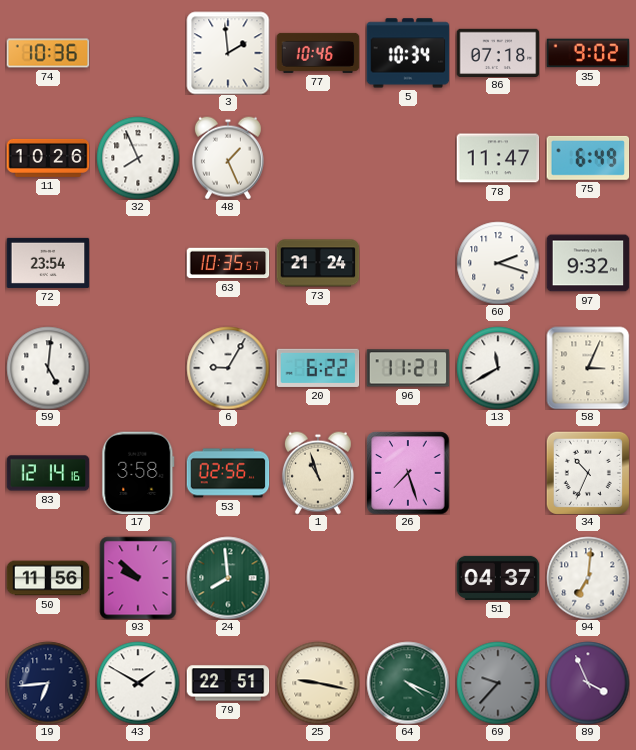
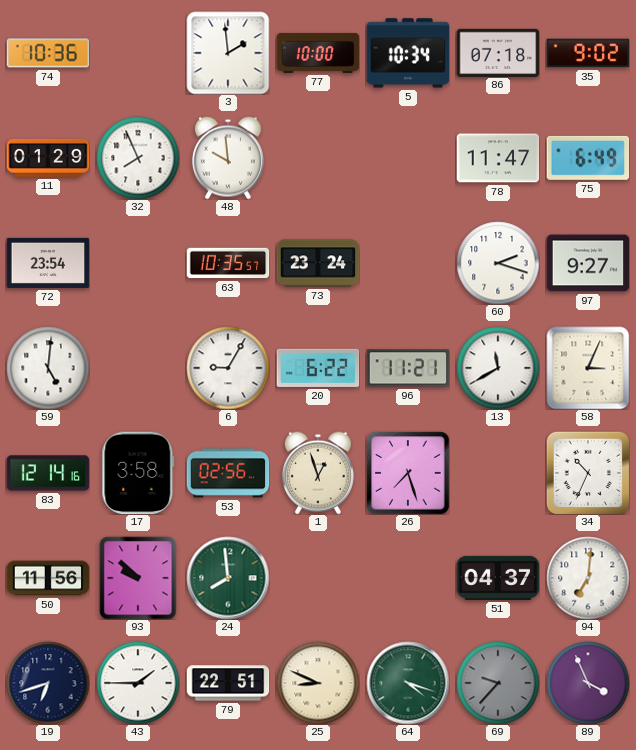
77: 10:46 -> 10:00 (318, 53)
11: 10:26 -> 01:29 (48, 158)
48: 1:26 -> 9:59 (228, 158)
73: 21:24 -> 23:24 (318, 263)
97: 9:32 -> 9:27 (588, 263)
1: 10:57 -> 12:57 (318, 473)
19: 6:44 -> 6:42 (48, 683)
43: 1:50 -> 1:45 (138, 683)
25: 9:17 -> 8:49 (318, 683)
64: 4:19 -> 4:18 (408, 683)
